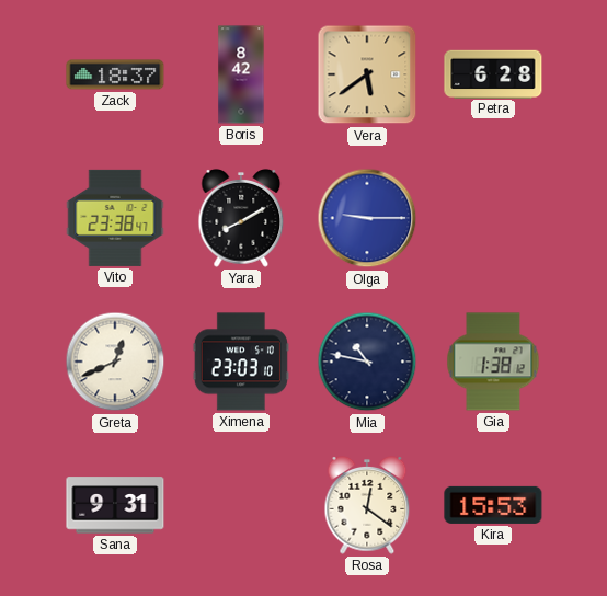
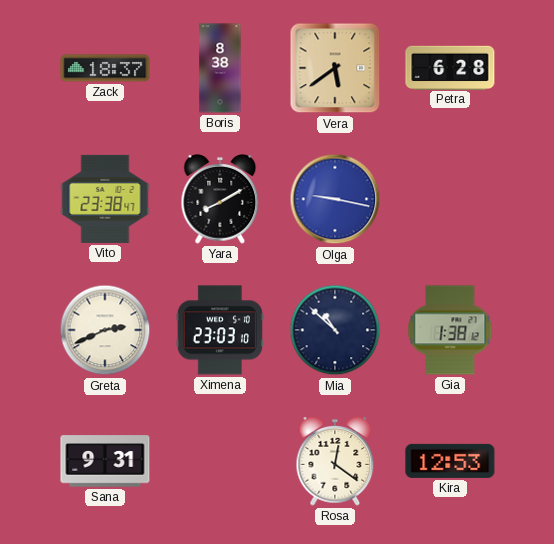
Boris: 8:42 -> 8:38 (220, 68)
Olga: 9:15 -> 9:17 (335, 199)
Greta: 12:41 -> 2:41 (105, 330)
Mia: 10:47 -> 10:52 (335, 330)
Kira: 15:53 -> 12:53 (450, 461)
